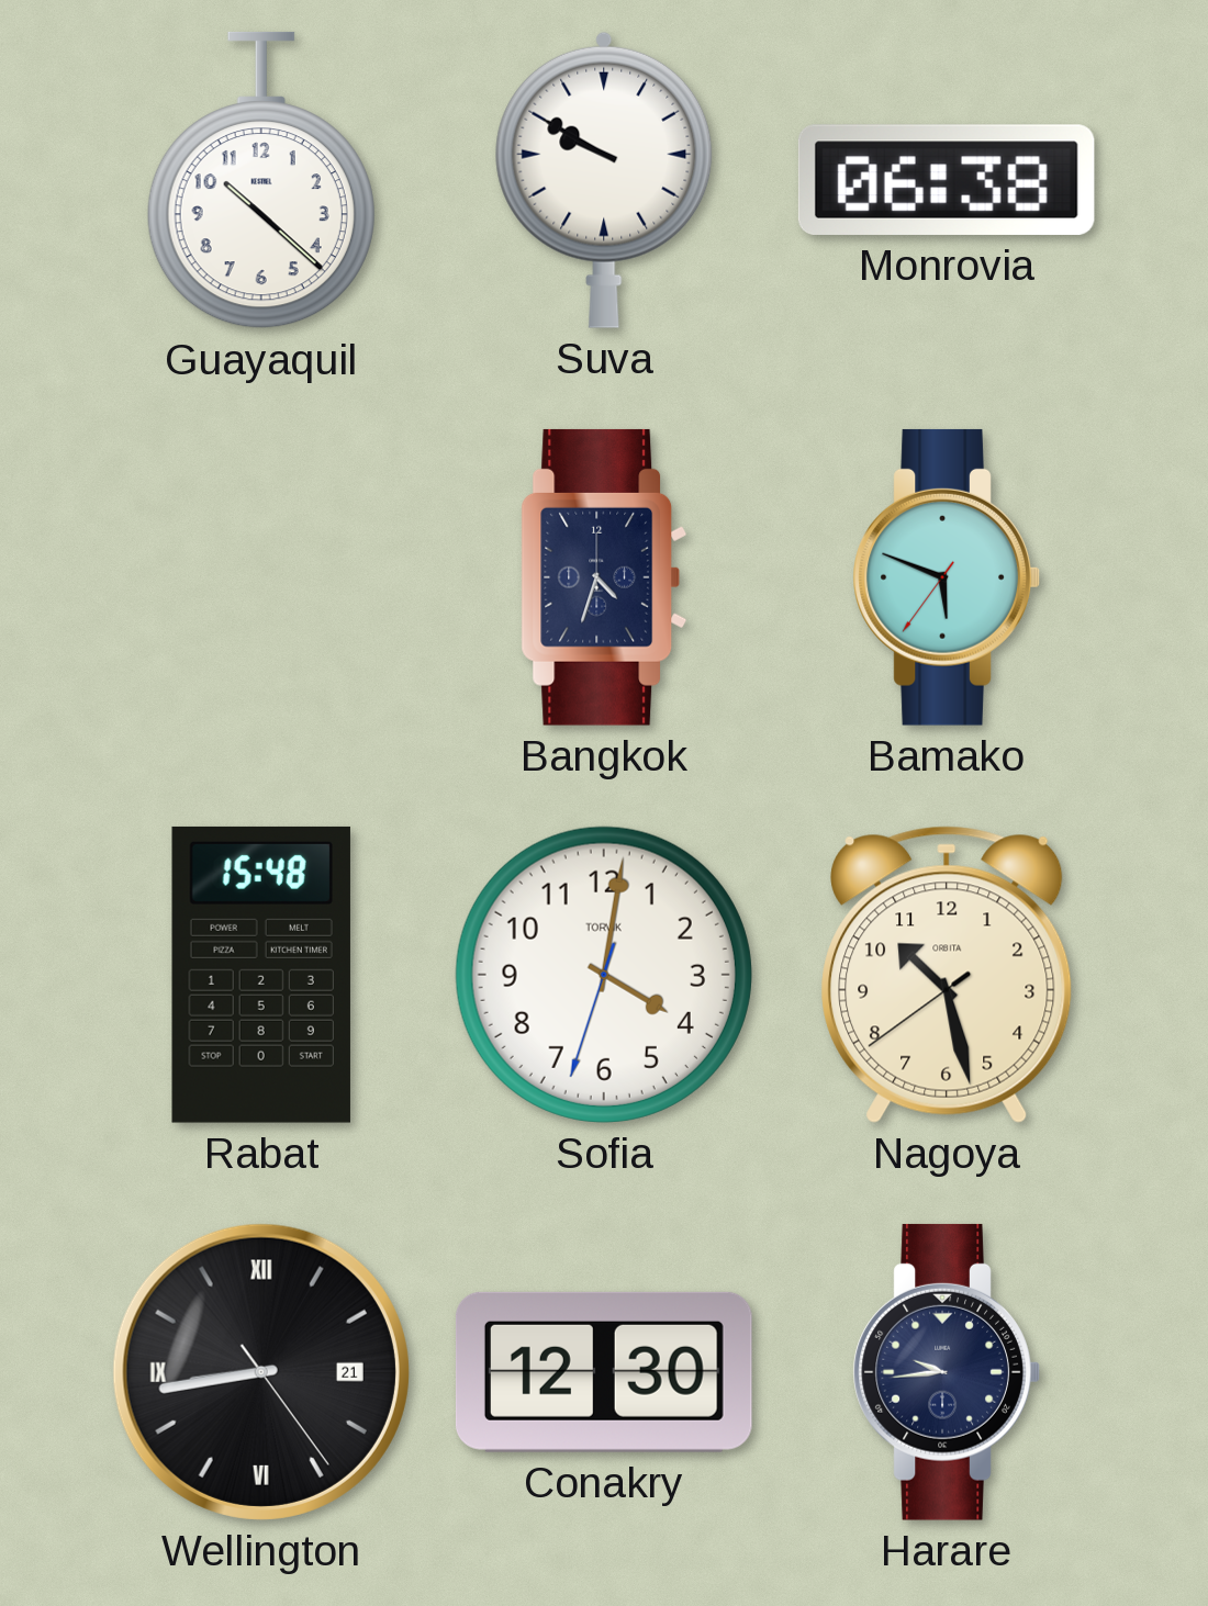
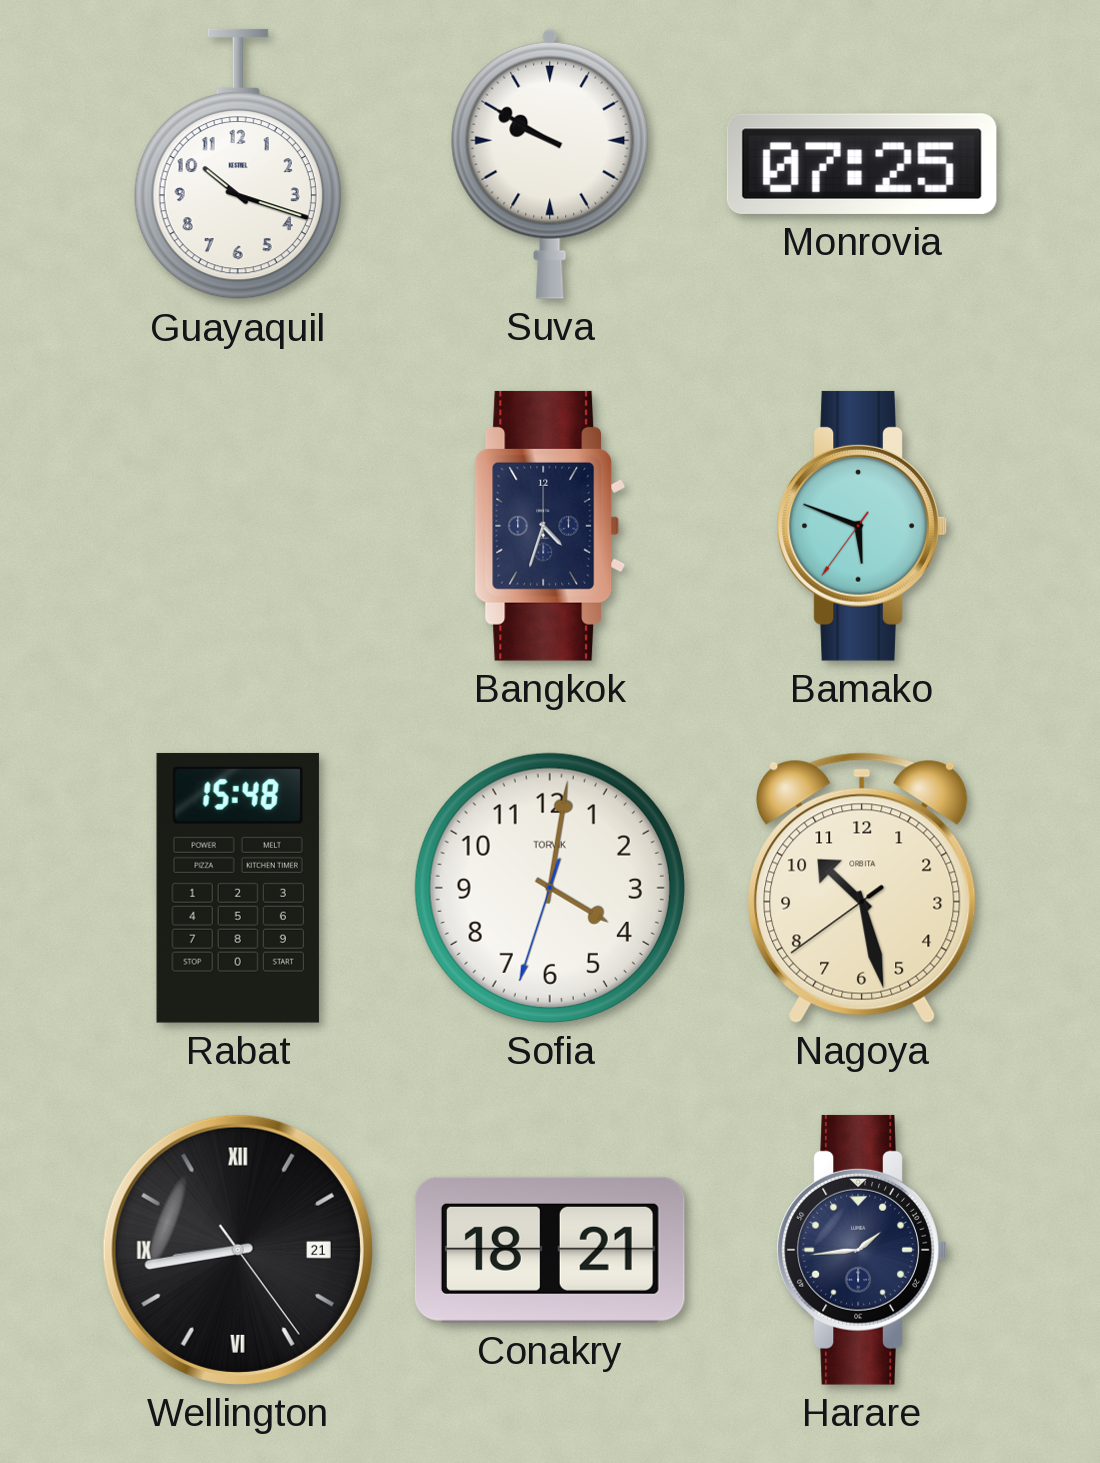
Guayaquil: 10:22 -> 10:18 (238, 164)
Monrovia: 06:38 -> 07:25 (862, 164)
Conakry: 12:30 -> 18:21 (550, 1250)
Harare: 9:44 -> 1:44 (862, 1250)
